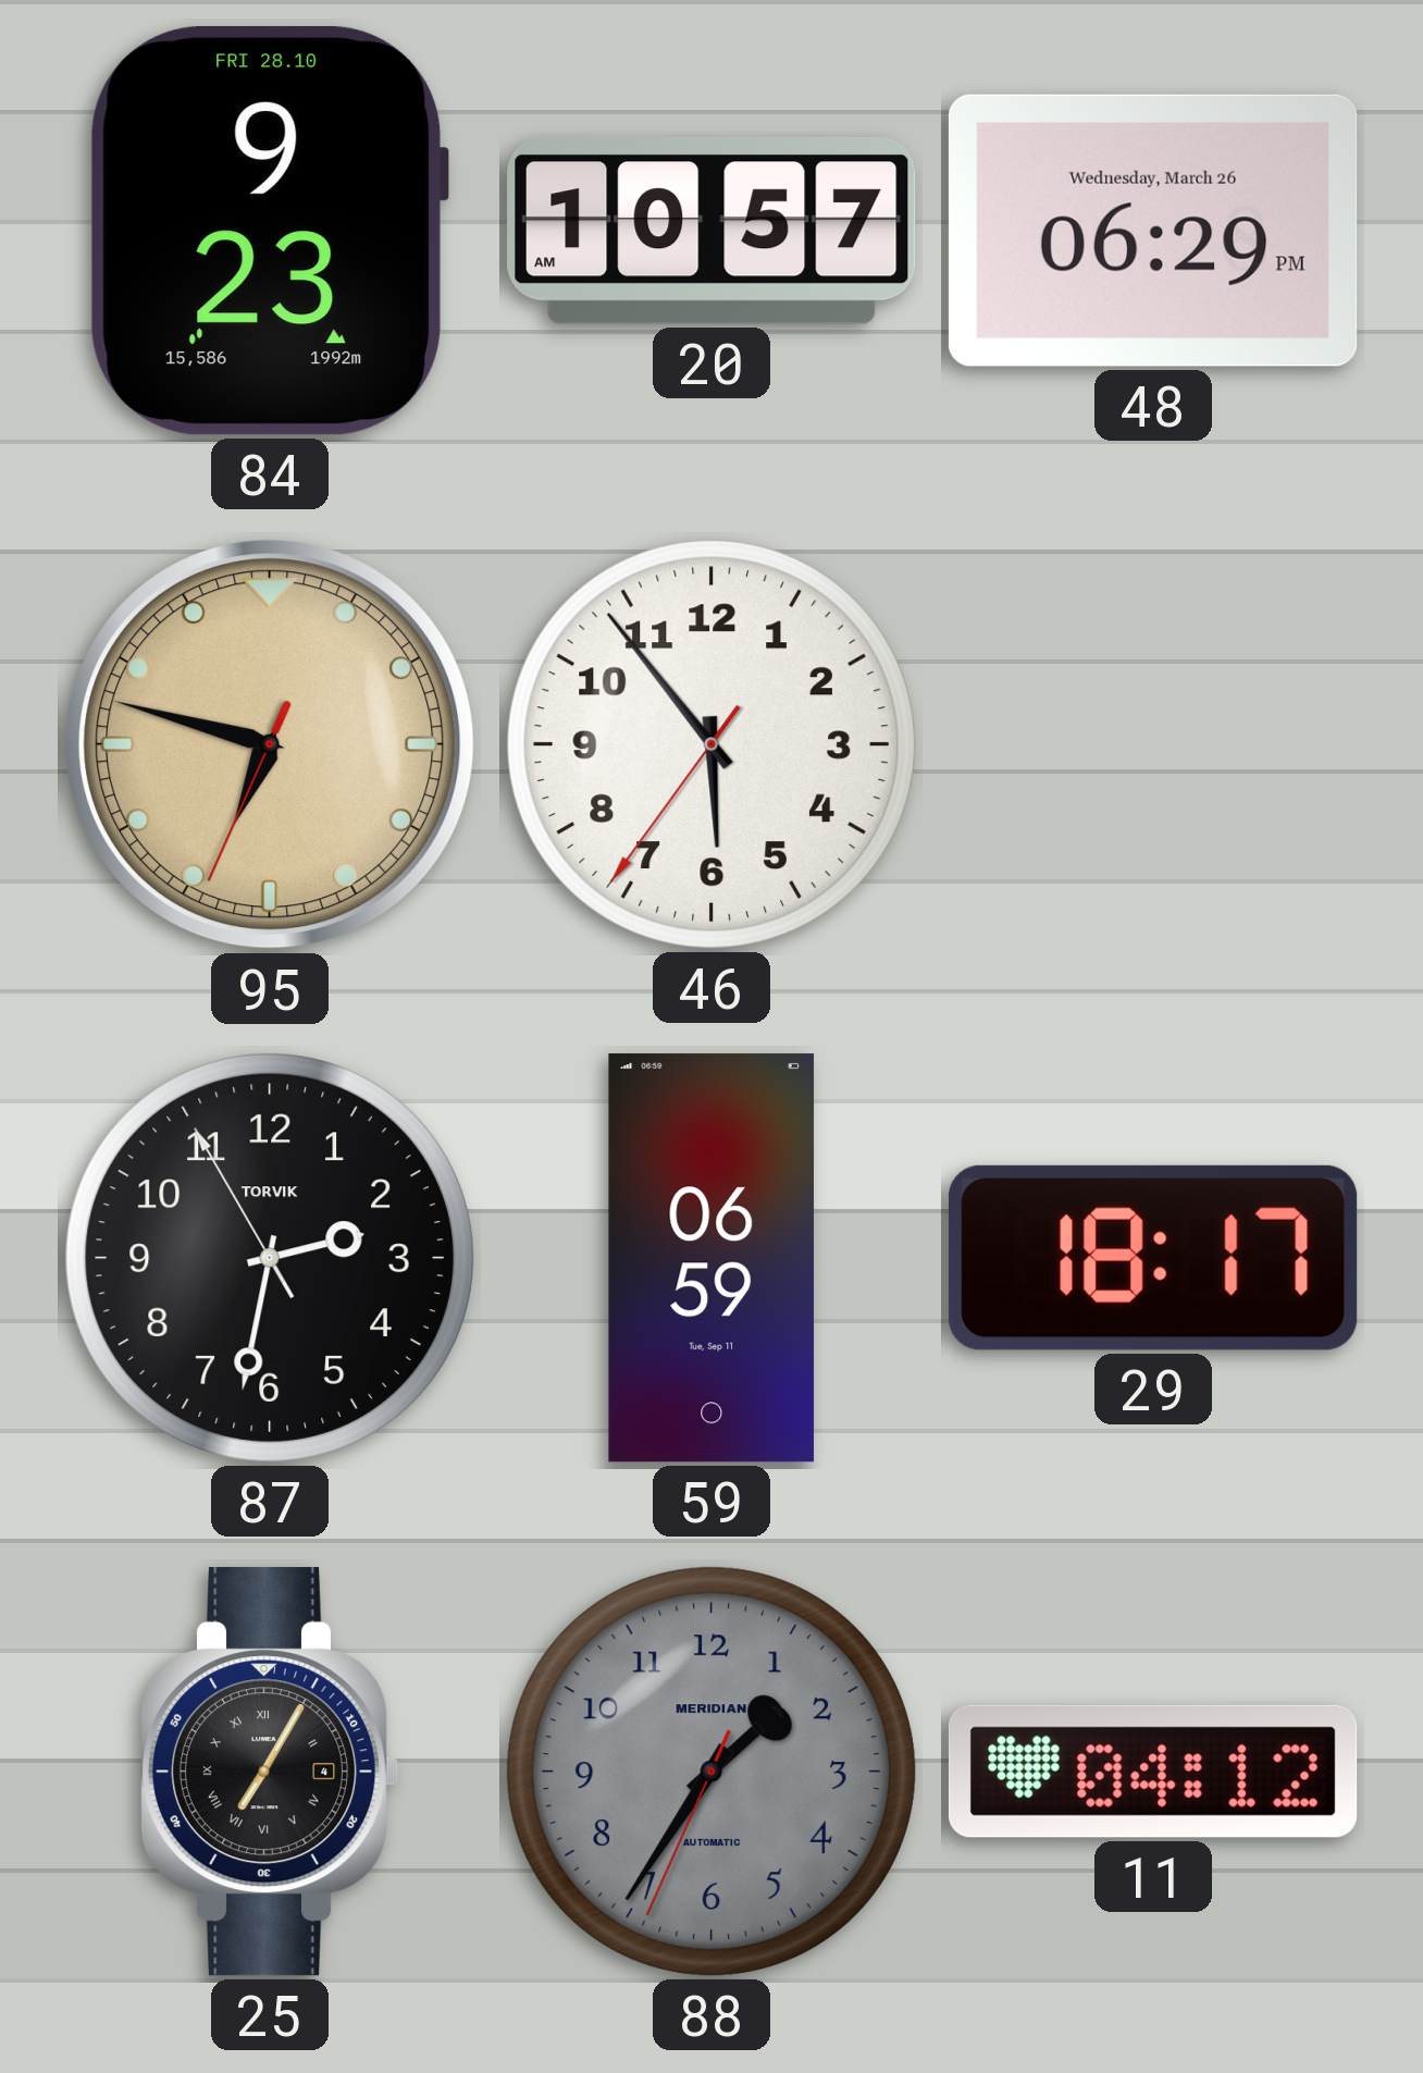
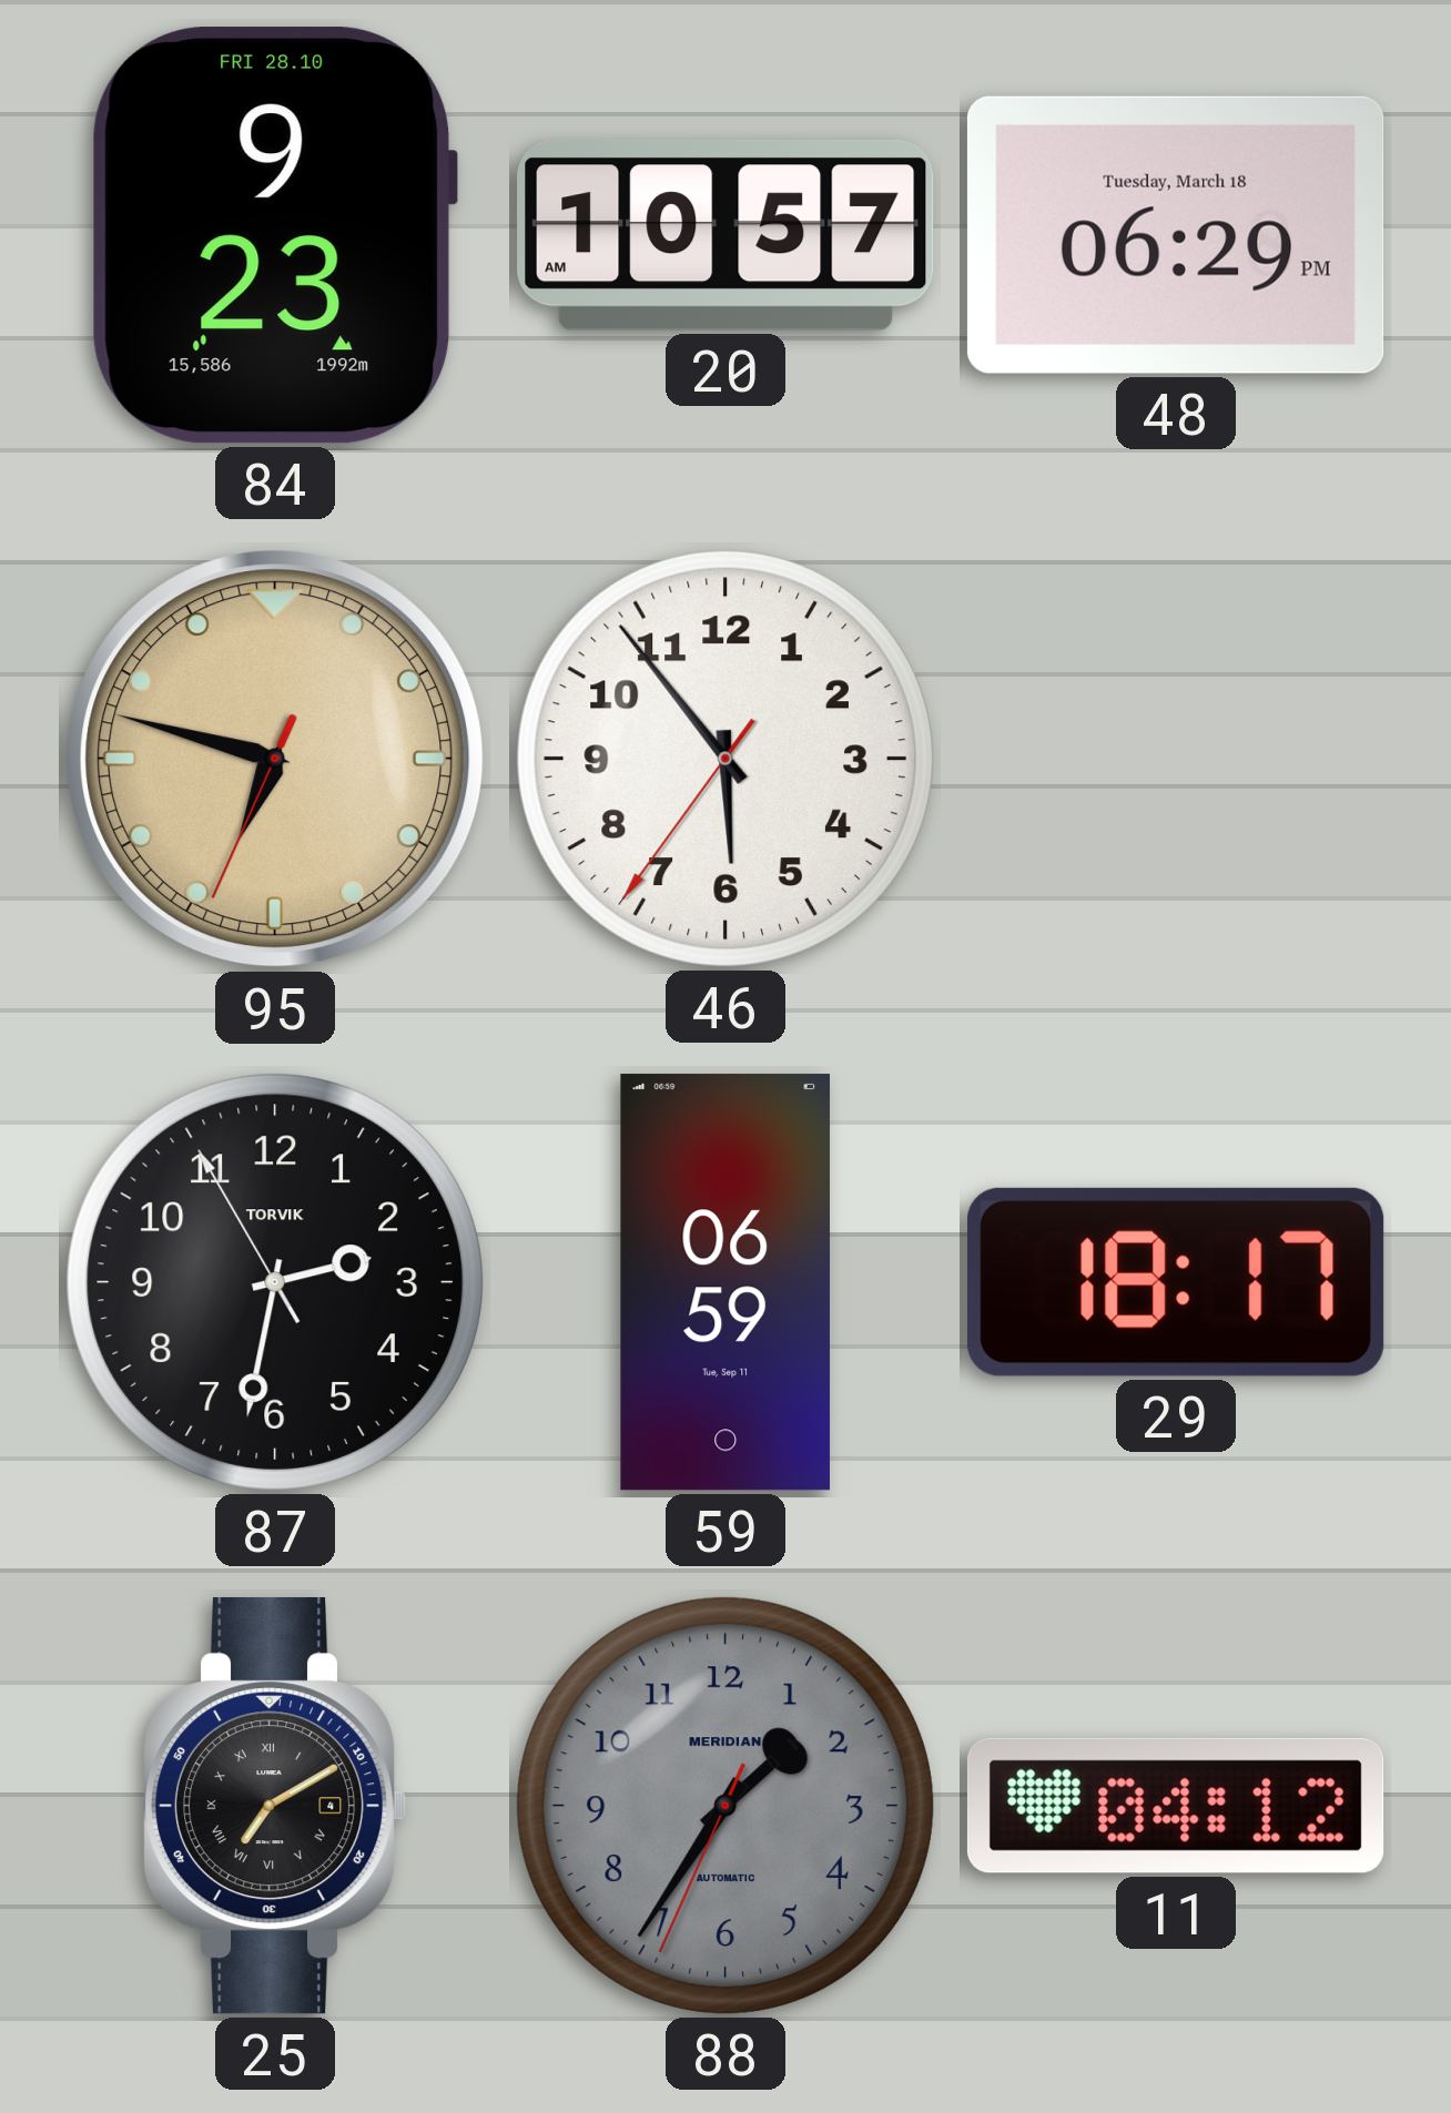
48 date: Wednesday, March 26 -> Tuesday, March 18 (1176, 235)
25: 7:05 -> 7:10 (275, 1806)
